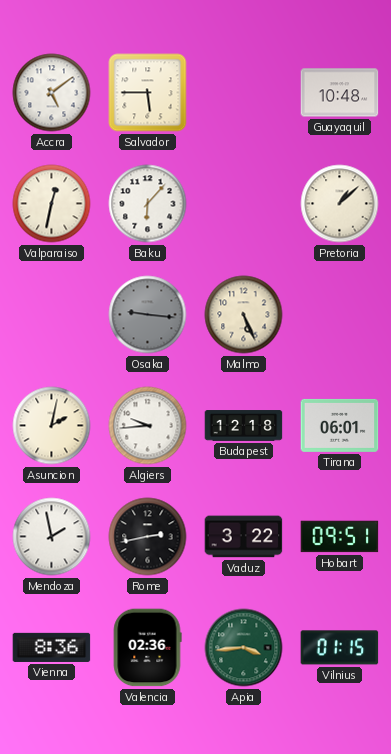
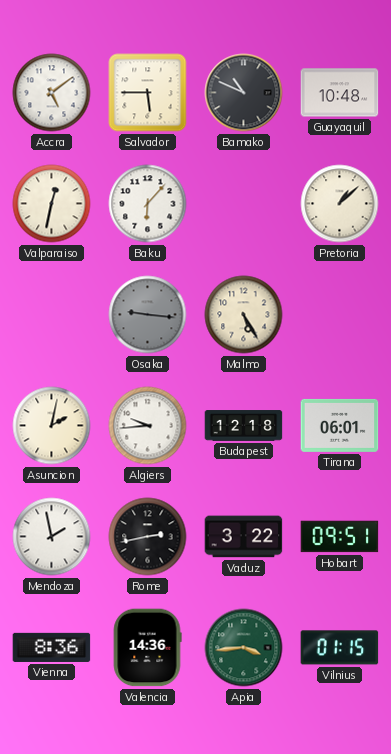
Bamako: none -> 10:49 (244, 93)
Malmo: 5:26 -> 5:25 (244, 315)
Valencia: 02:36 -> 14:36 (147, 648)
